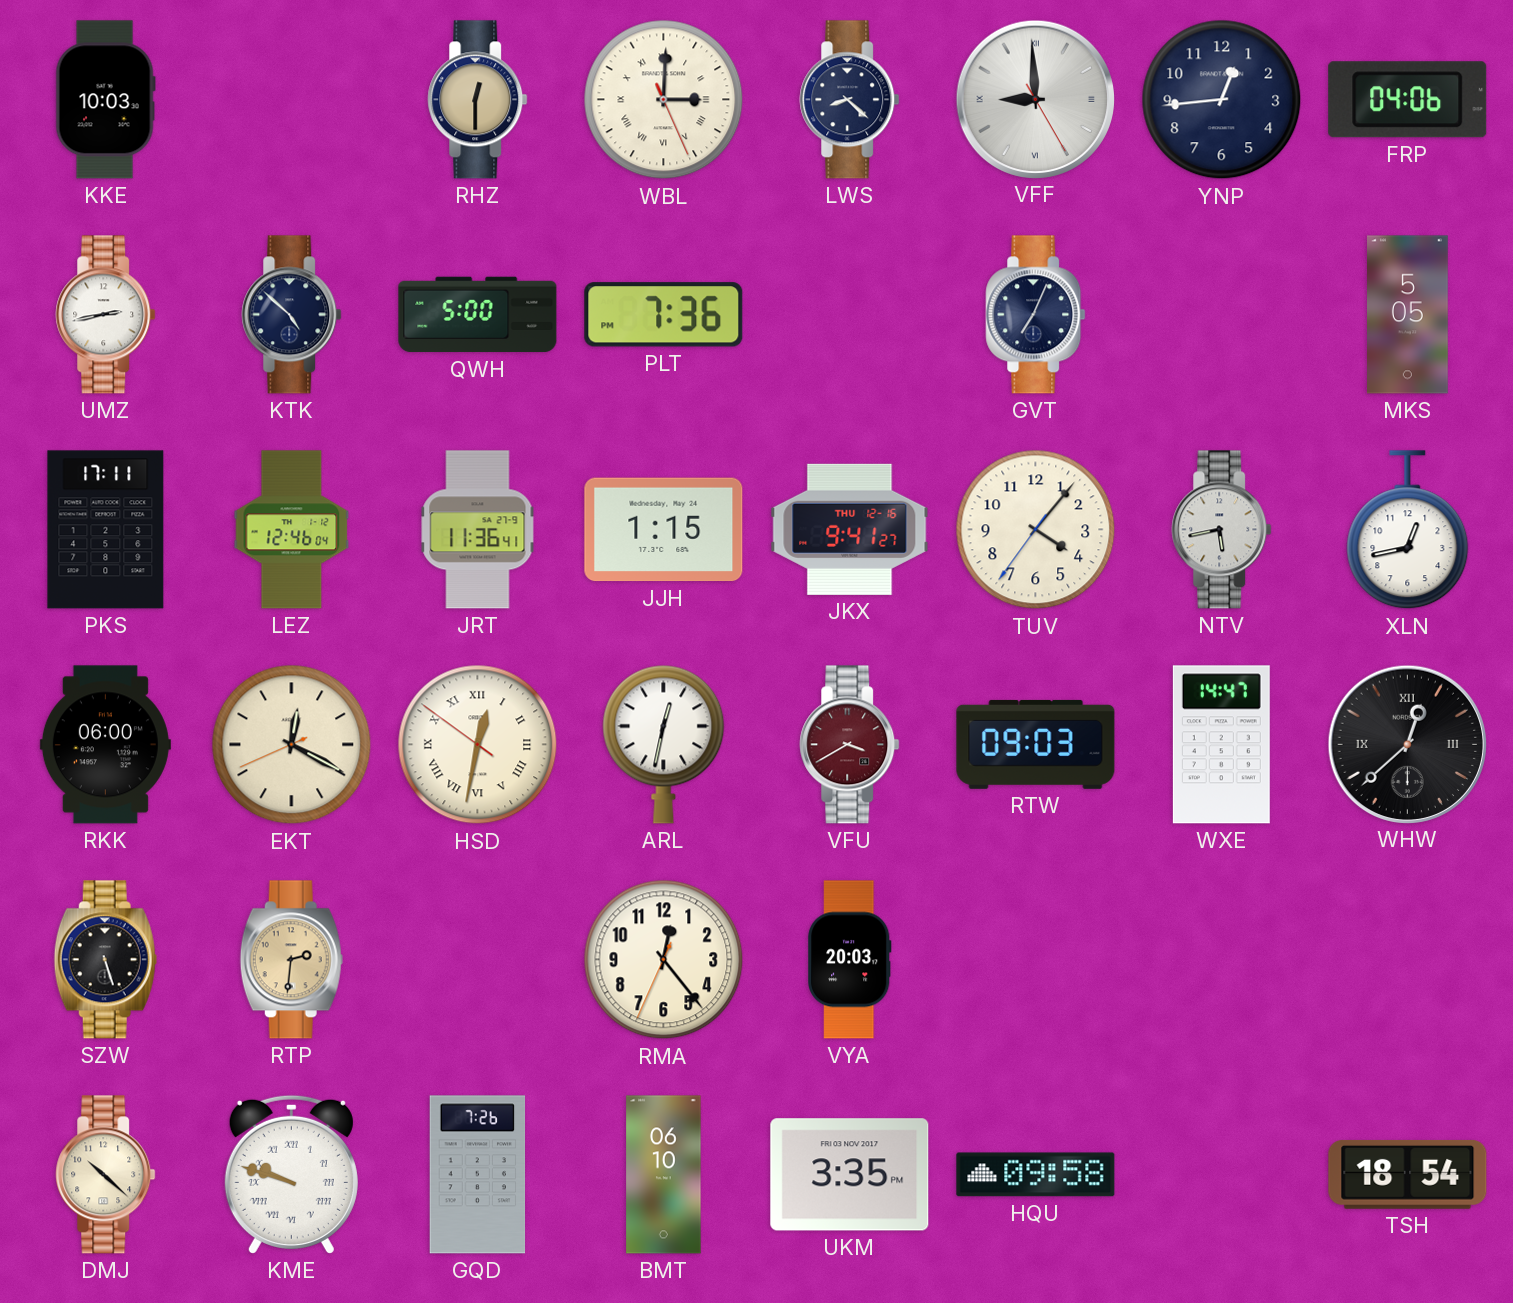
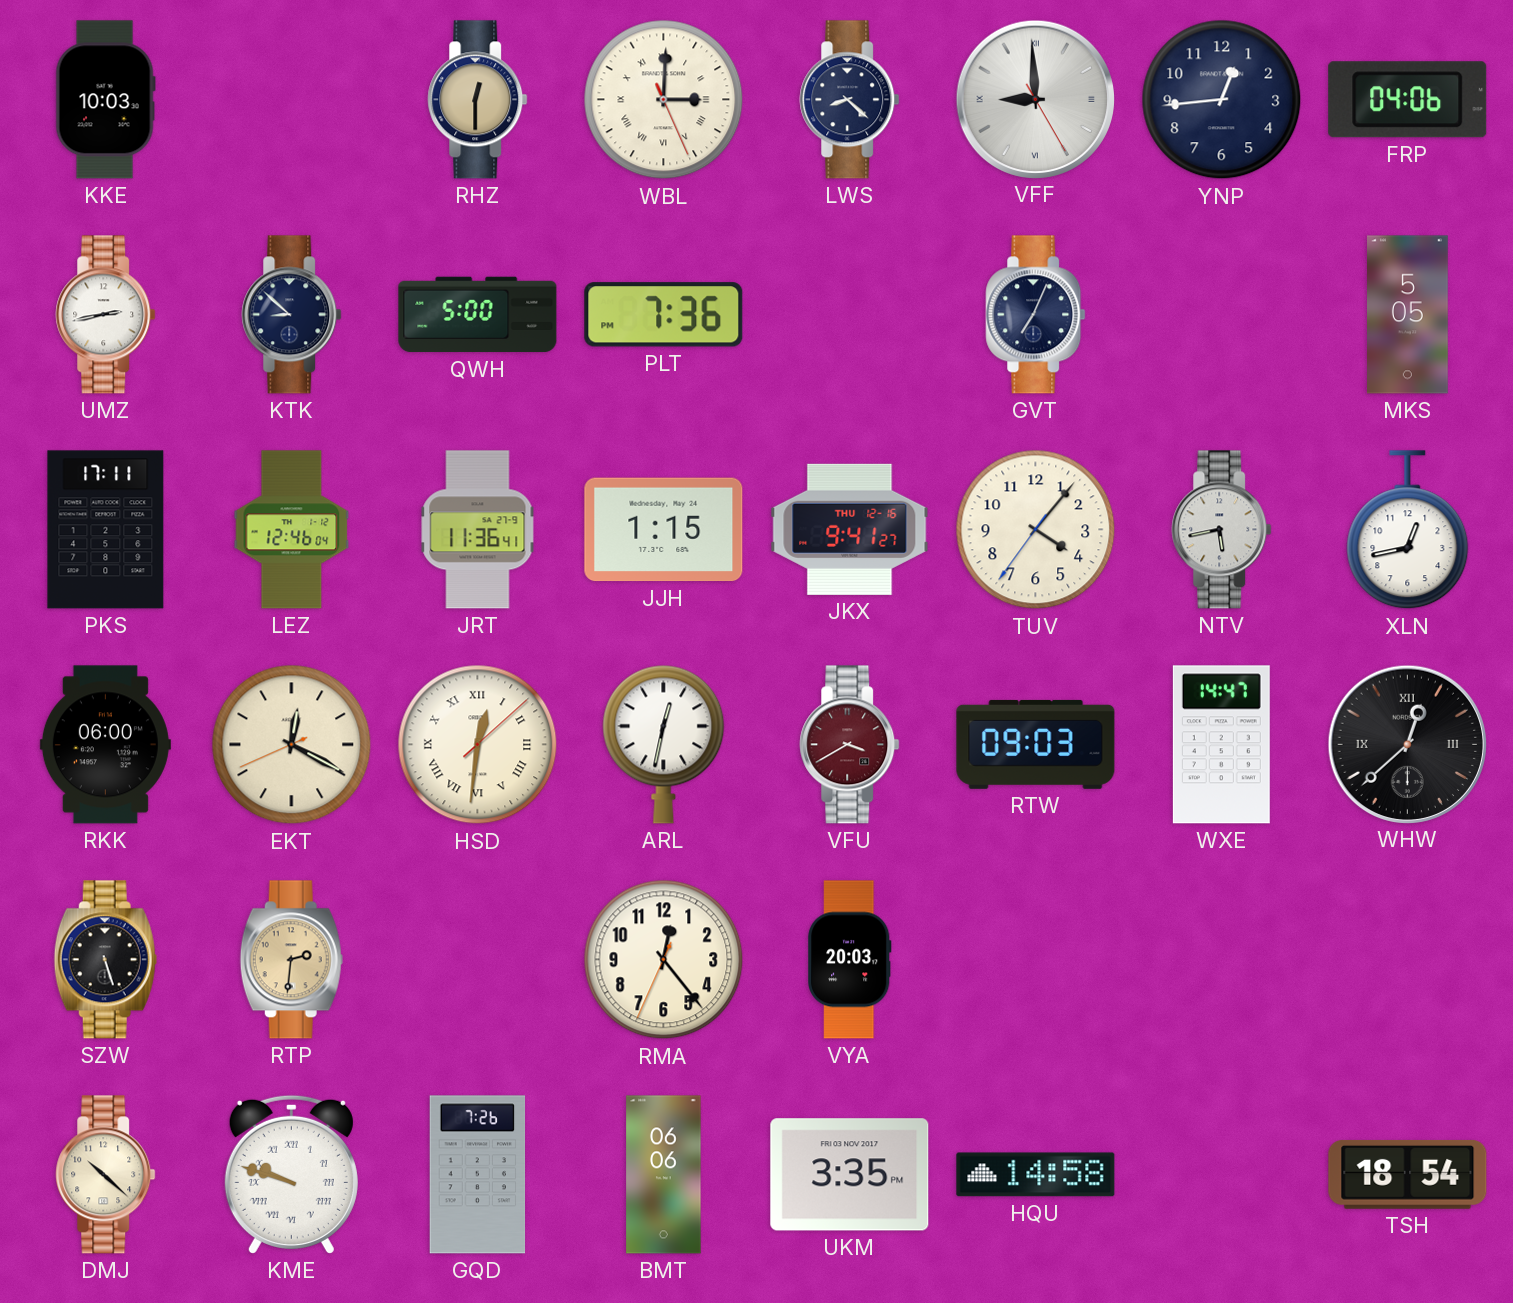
KTK: 4:52 -> 8:52 (292, 315)
HSD: 12:31:51 -> 12:31:08 (478, 745)
BMT: 06:10 -> 06:06 (664, 1175)
HQU: 09:58 -> 14:58 (1036, 1175)
